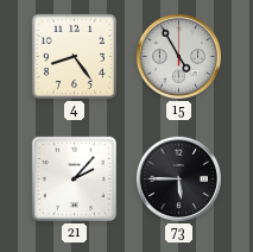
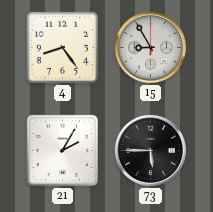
15: 4:55 -> 8:55 (150, 47)
21: 2:07 -> 2:05 (62, 150)
